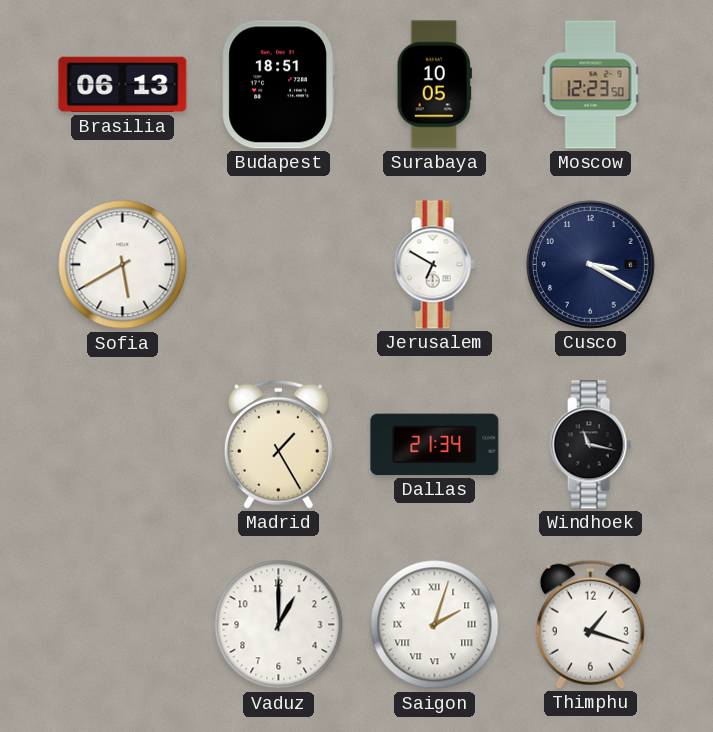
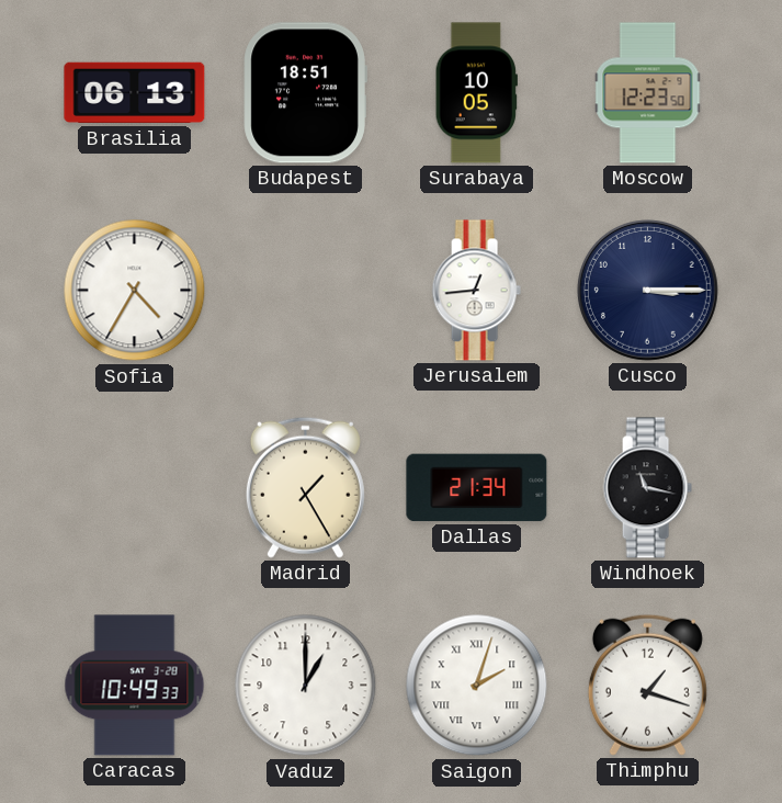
Sofia: 5:40 -> 4:35 (135, 291)
Jerusalem: 6:50 -> 12:44 (476, 291)
Cusco: 3:20 -> 3:15 (647, 290)
Caracas: none -> 10:49 (135, 686)
